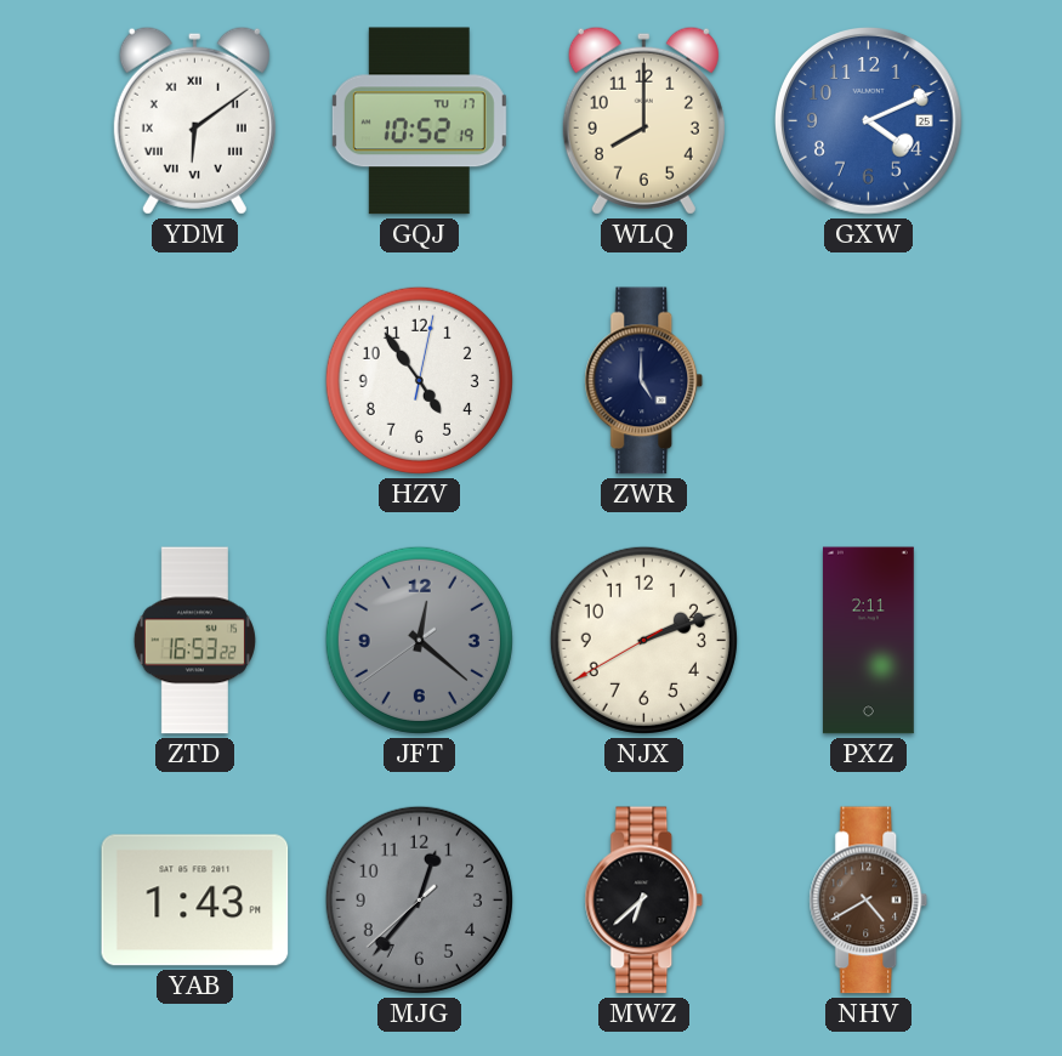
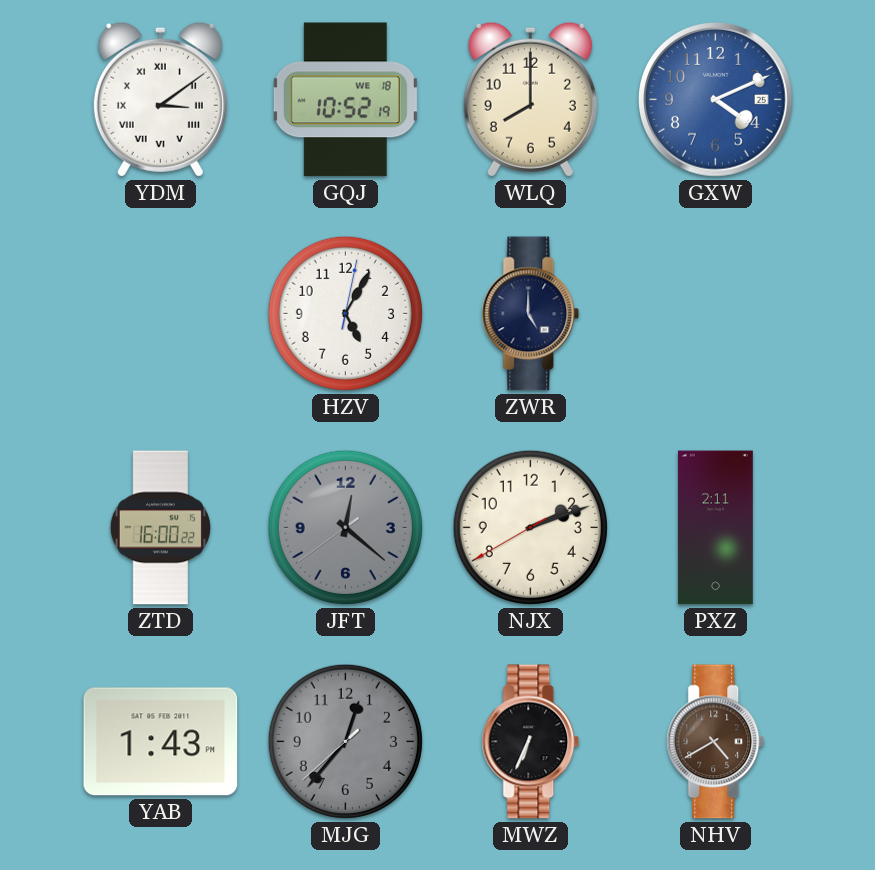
YDM: 6:09 -> 3:09 (160, 99)
GQJ date: TU 17 -> WE 18 (345, 100)
HZV: 4:54 -> 5:05 (345, 313)
ZTD: 16:53 -> 16:00 (160, 528)
MWZ: 6:38 -> 6:34 (531, 742)
